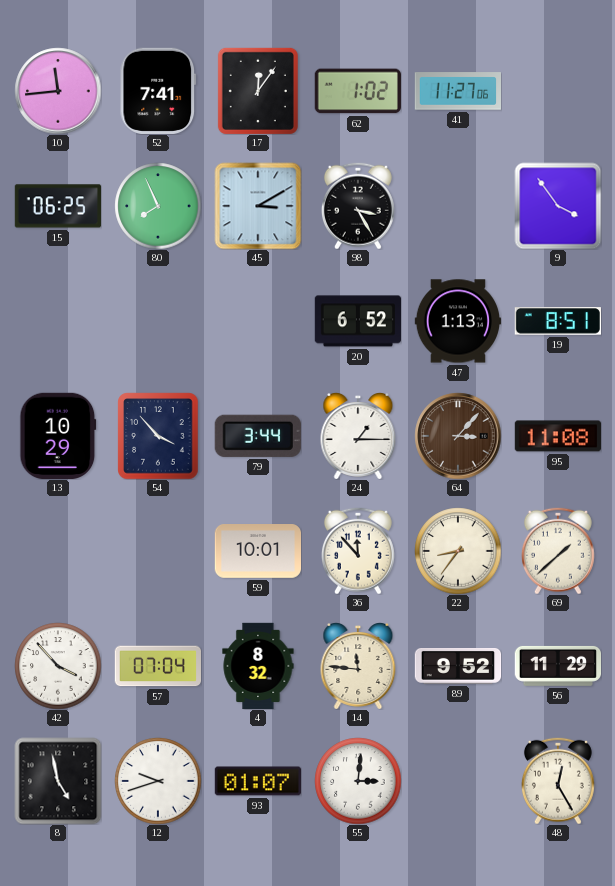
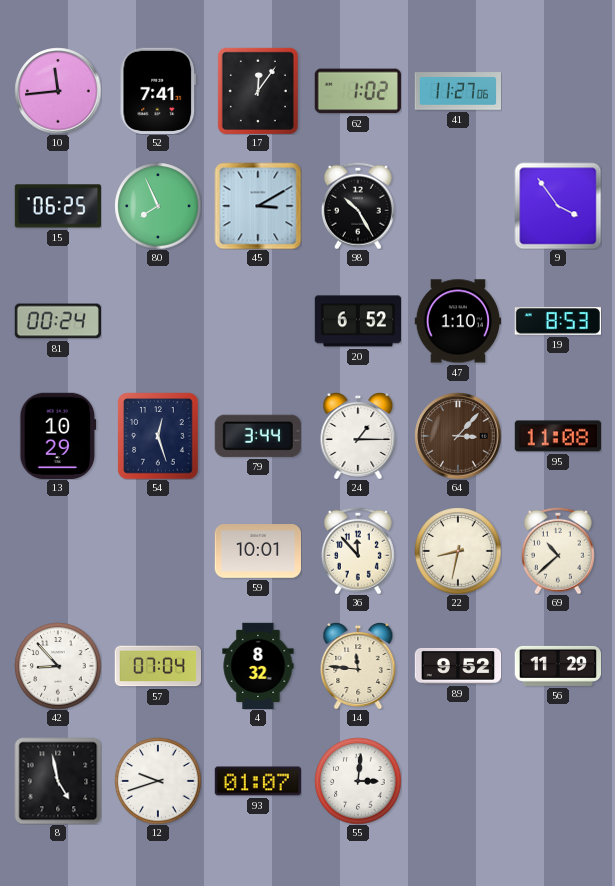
98: 3:25 -> 10:25 (358, 206)
81: none -> 00:24 (57, 321)
47: 1:13 -> 1:10 (458, 321)
19: 8:51 -> 8:53 (557, 321)
54: 3:53 -> 12:27 (158, 436)
22: 8:36 -> 8:32 (458, 551)
69: 1:38 -> 10:38 (558, 551)
42: 3:53 -> 8:53 (58, 666)
48: 12:25 -> none (558, 781)
